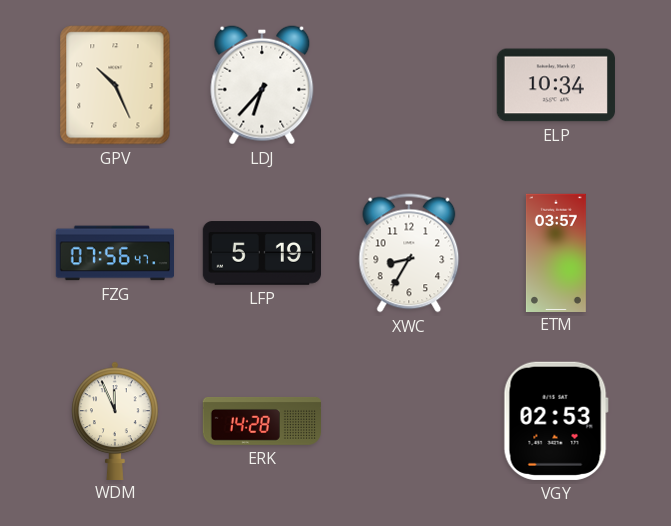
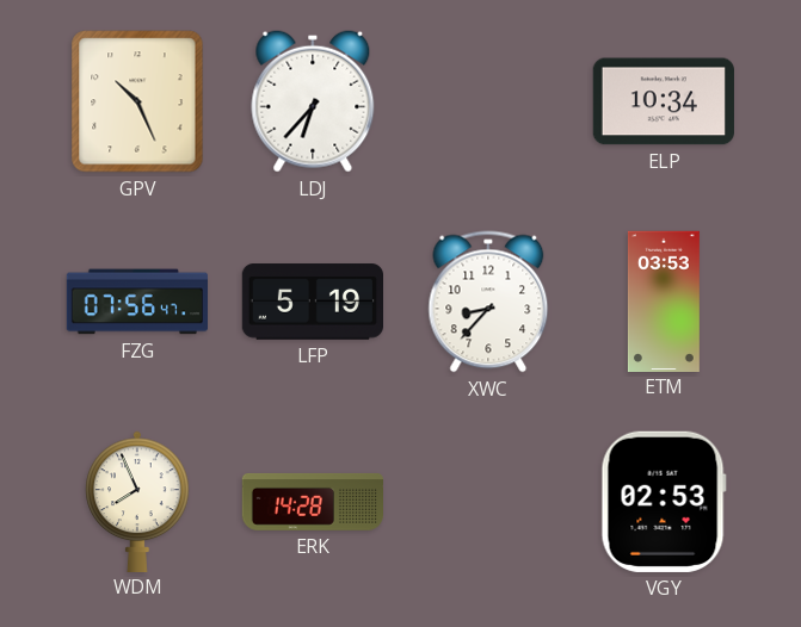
XWC: 8:35 -> 8:37 (488, 302)
ETM: 03:57 -> 03:53 (664, 300)
WDM: 11:56 -> 7:56 (137, 501)
